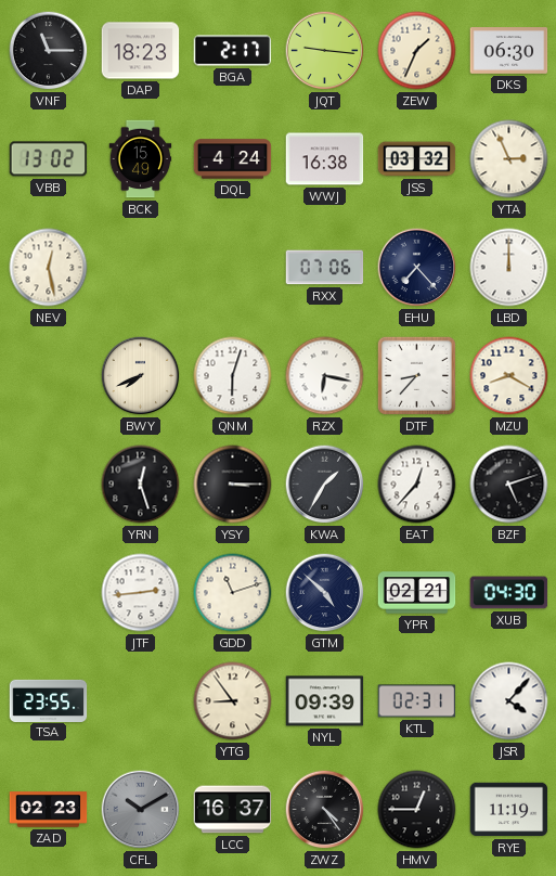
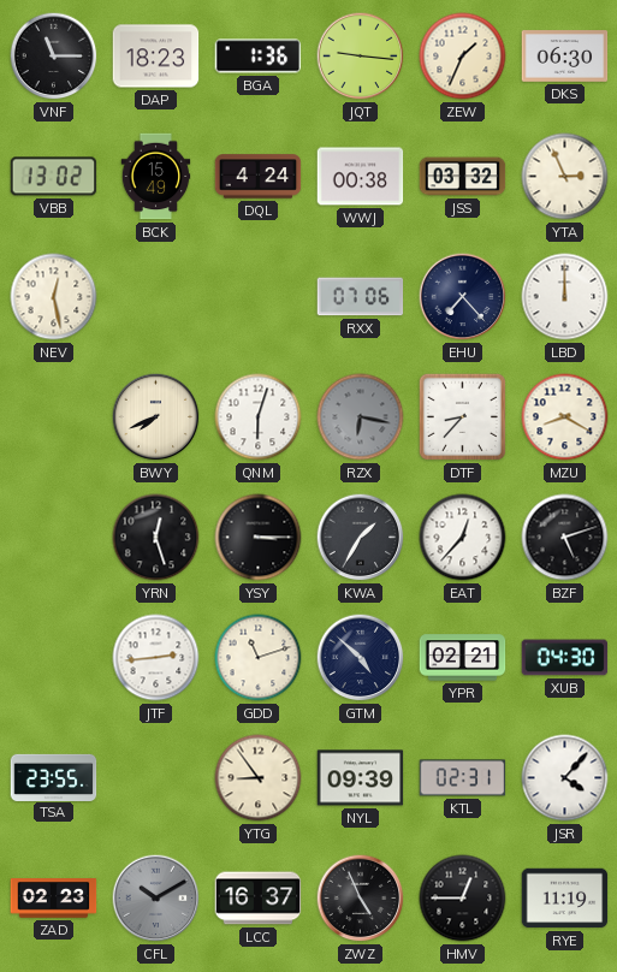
BGA: 2:17 -> 1:36 (259, 57)
WWJ: 16:38 -> 00:38 (361, 177)
RZX dial: white -> grey (361, 417)
ZWZ: 4:24 -> 4:56 (361, 899)
